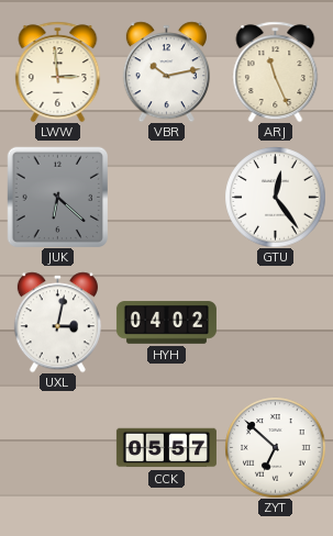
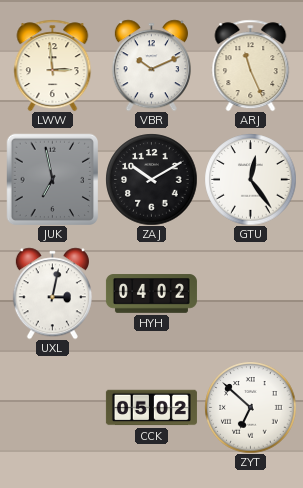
VBR: 10:13 -> 10:11 (151, 65)
JUK: 6:22 -> 6:58 (52, 179)
ZAJ: none -> 10:10 (151, 179)
CCK: 05:57 -> 05:02 (151, 408)
